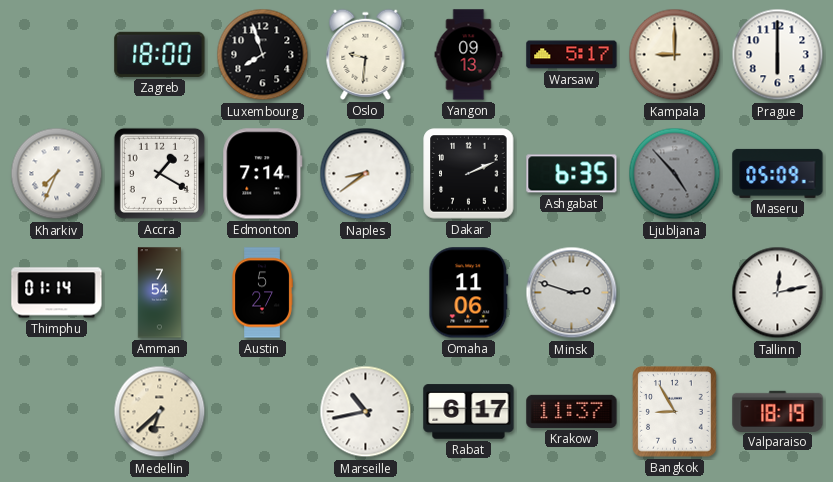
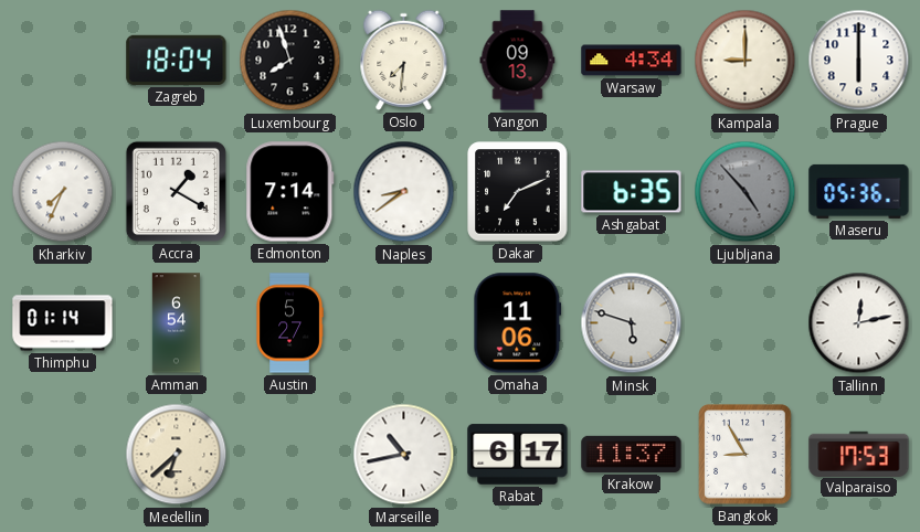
Zagreb: 18:00 -> 18:04 (177, 60)
Oslo: 9:31 -> 7:31 (404, 60)
Warsaw: 5:17 -> 4:34 (632, 61)
Dakar: 2:11 -> 7:11 (518, 192)
Maseru: 05:09 -> 05:36 (859, 191)
Amman: 7:54 -> 6:54 (176, 323)
Minsk: 2:48 -> 5:48 (632, 323)
Valparaiso: 18:19 -> 17:53 (859, 454)
